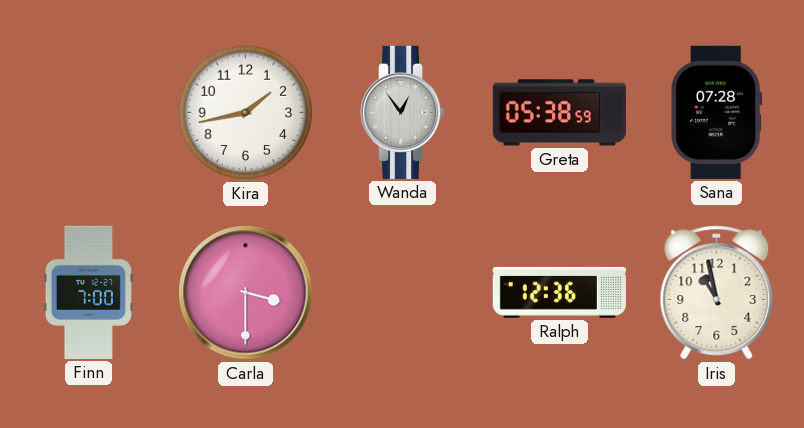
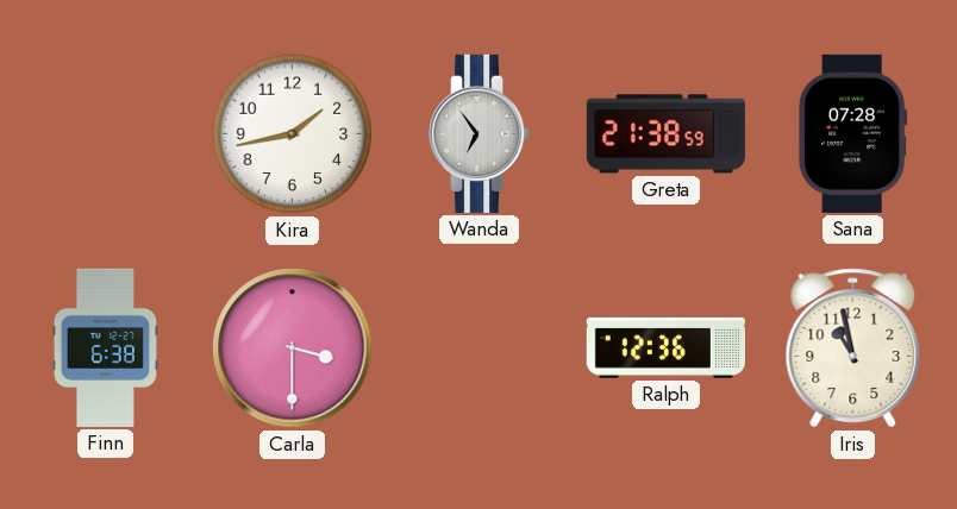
Wanda: 12:54 -> 6:54 (481, 133)
Greta: 05:38 -> 21:38 (665, 134)
Finn: 7:00 -> 6:38 (105, 347)
